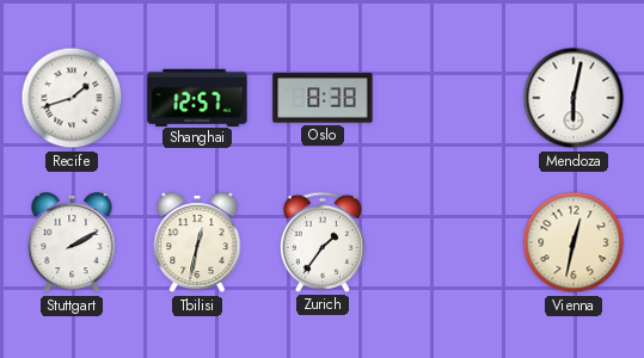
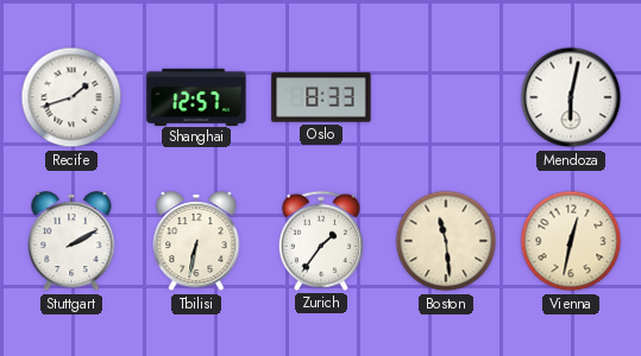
Oslo: 8:38 -> 8:33 (321, 97)
Tbilisi: 12:32 -> 6:32 (196, 242)
Boston: none -> 11:29 (446, 241)
